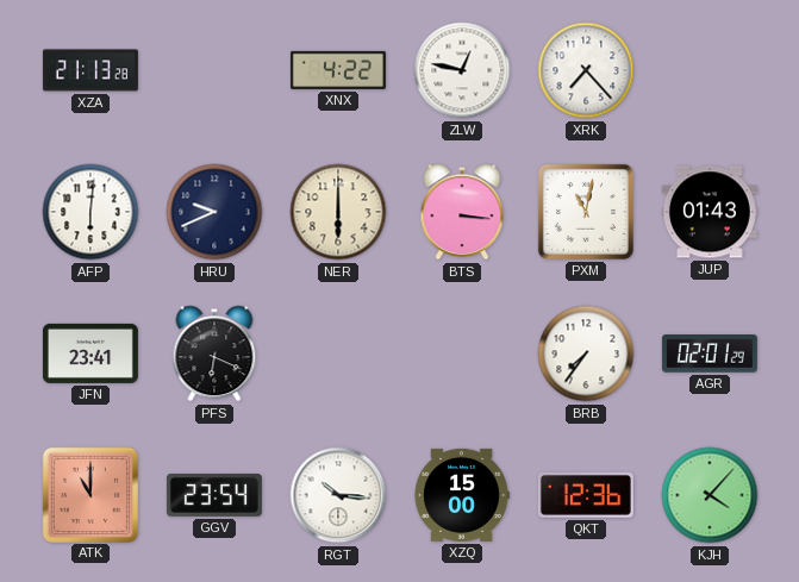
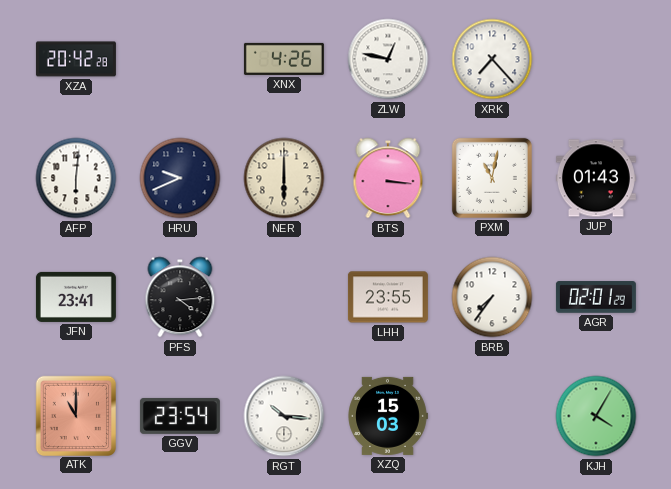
XZA: 21:13 -> 20:42 (76, 59)
XNX: 4:22 -> 4:26 (284, 59)
PFS: 6:19 -> 4:14 (180, 297)
LHH: none -> 23:55 (388, 297)
XZQ: 15:00 -> 15:03 (388, 416)
QKT: 12:36 -> none (586, 495)
KJH: 4:07 -> 4:05 (596, 416)
